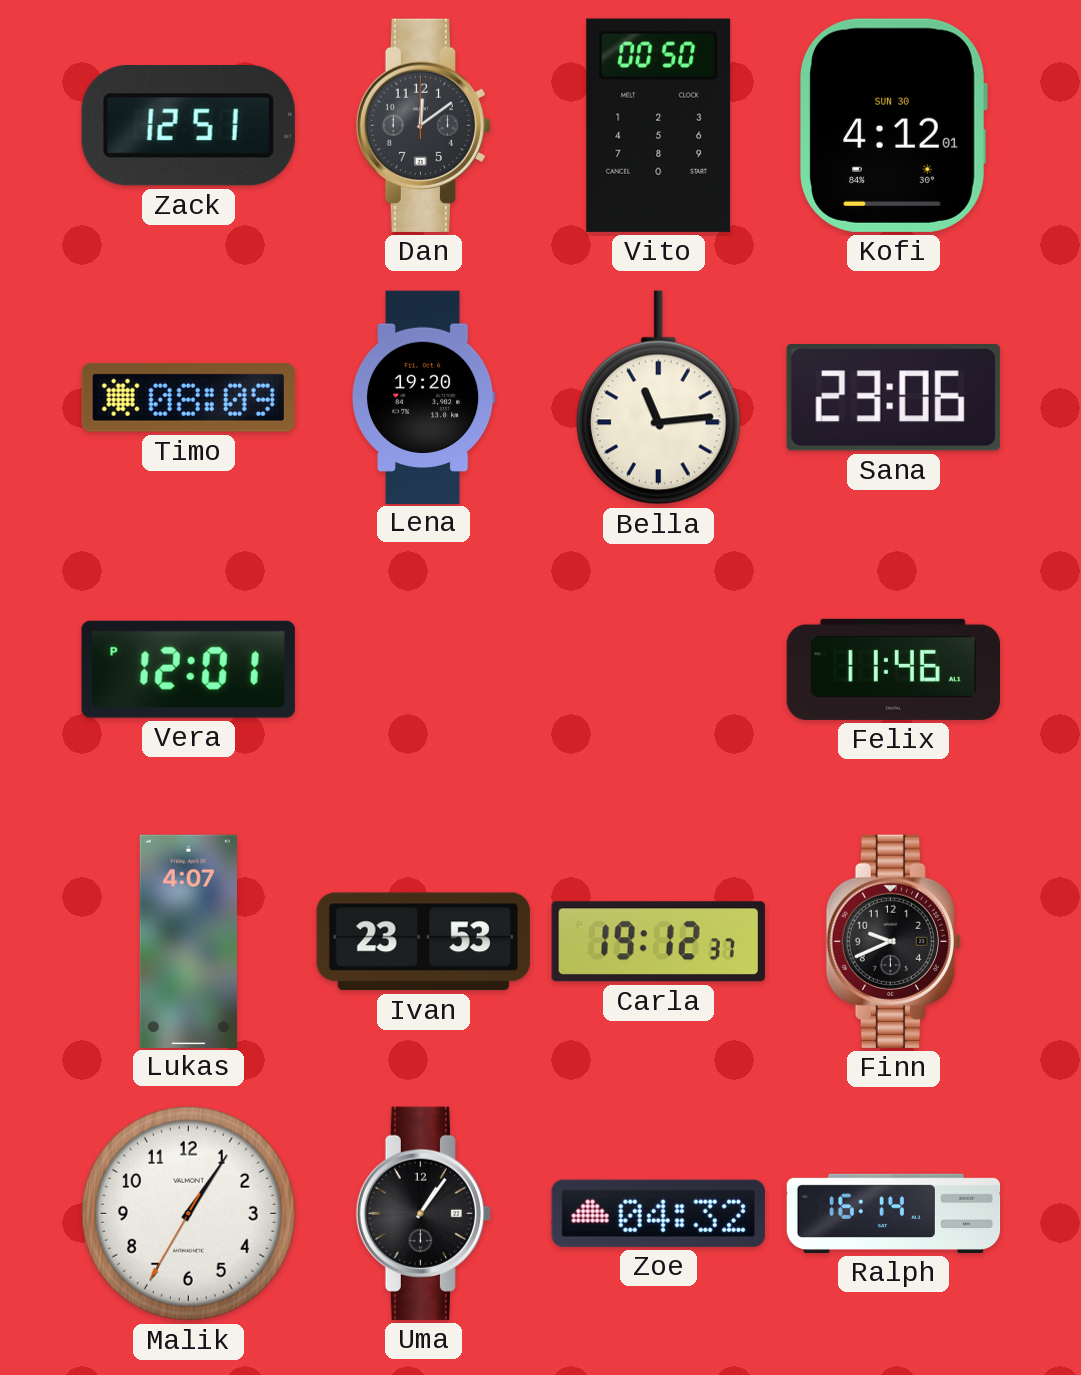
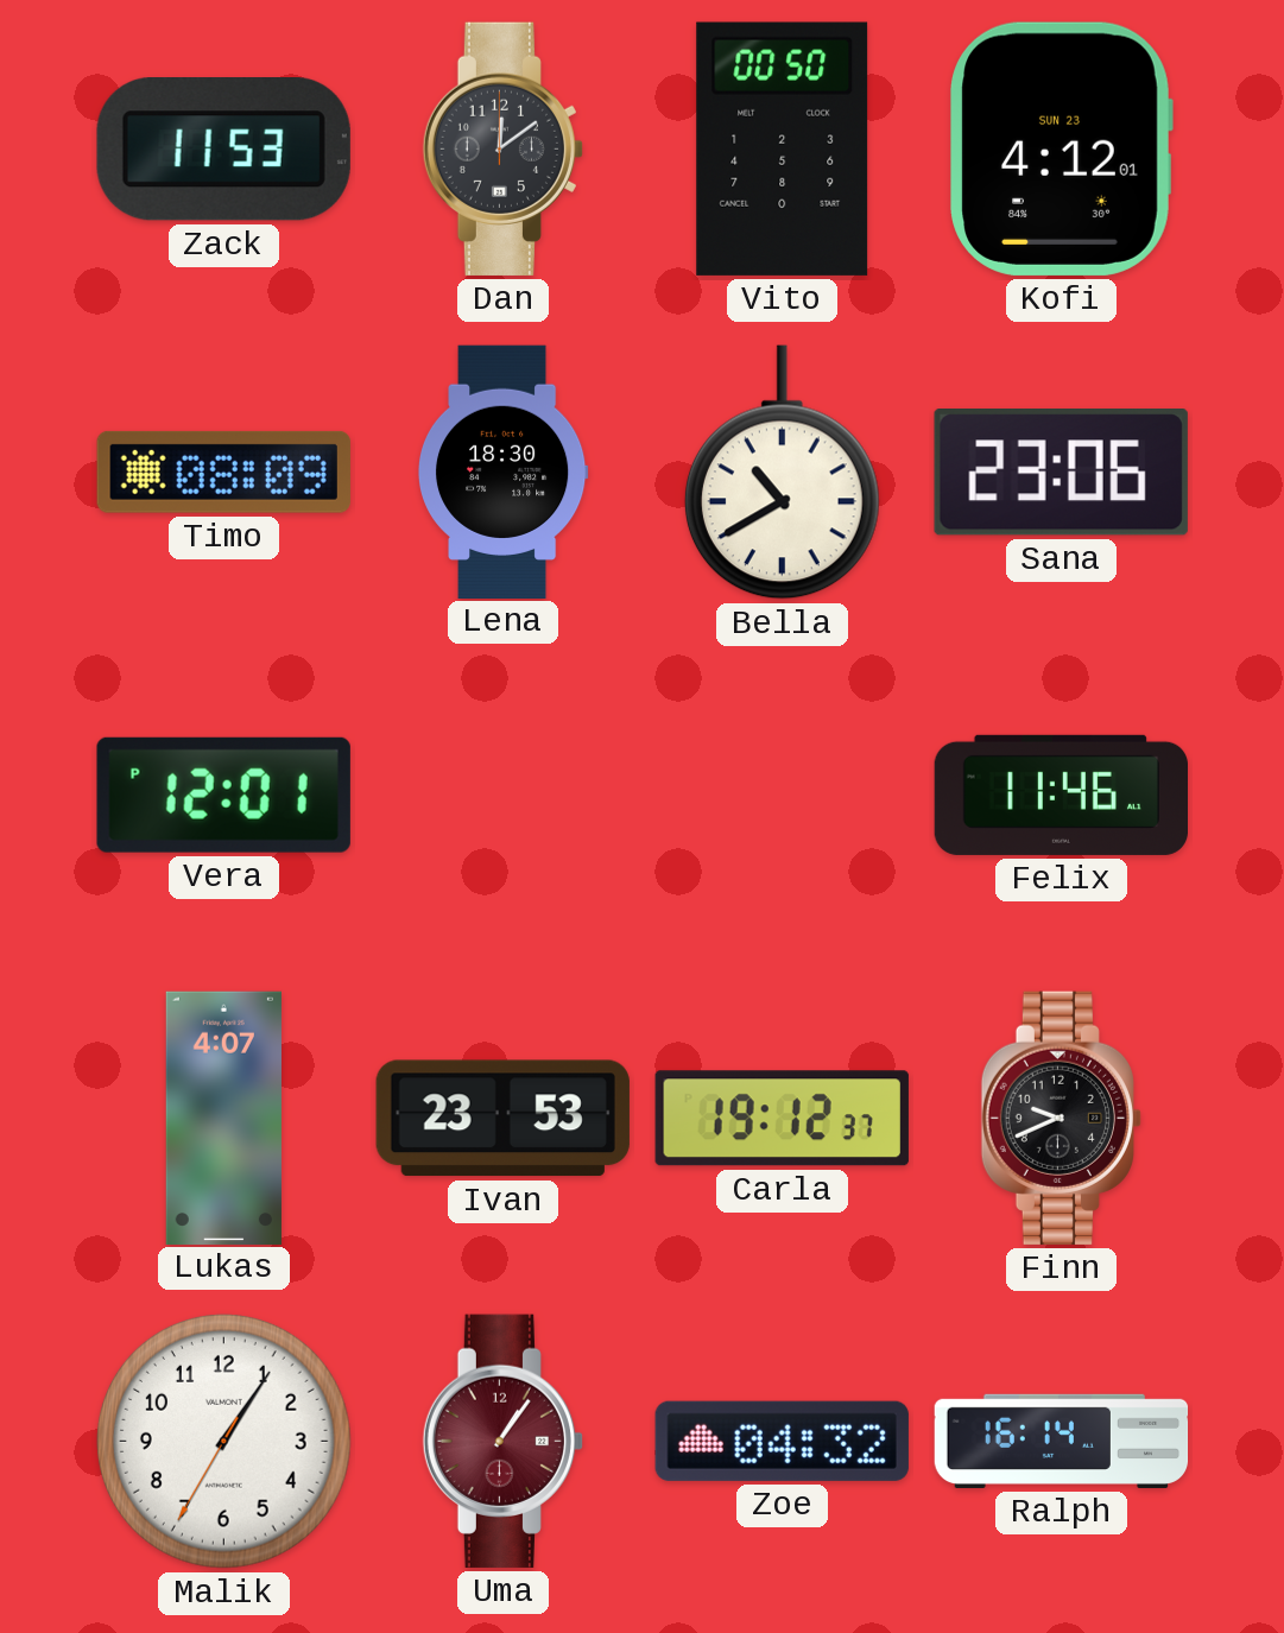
Zack: 12:51 -> 11:53 (223, 150)
Kofi date: SUN 30 -> SUN 23 (1061, 148)
Lena: 19:20 -> 18:30 (502, 471)
Bella: 11:14 -> 10:40 (782, 473)
Uma dial: black -> burgundy (502, 1441)
